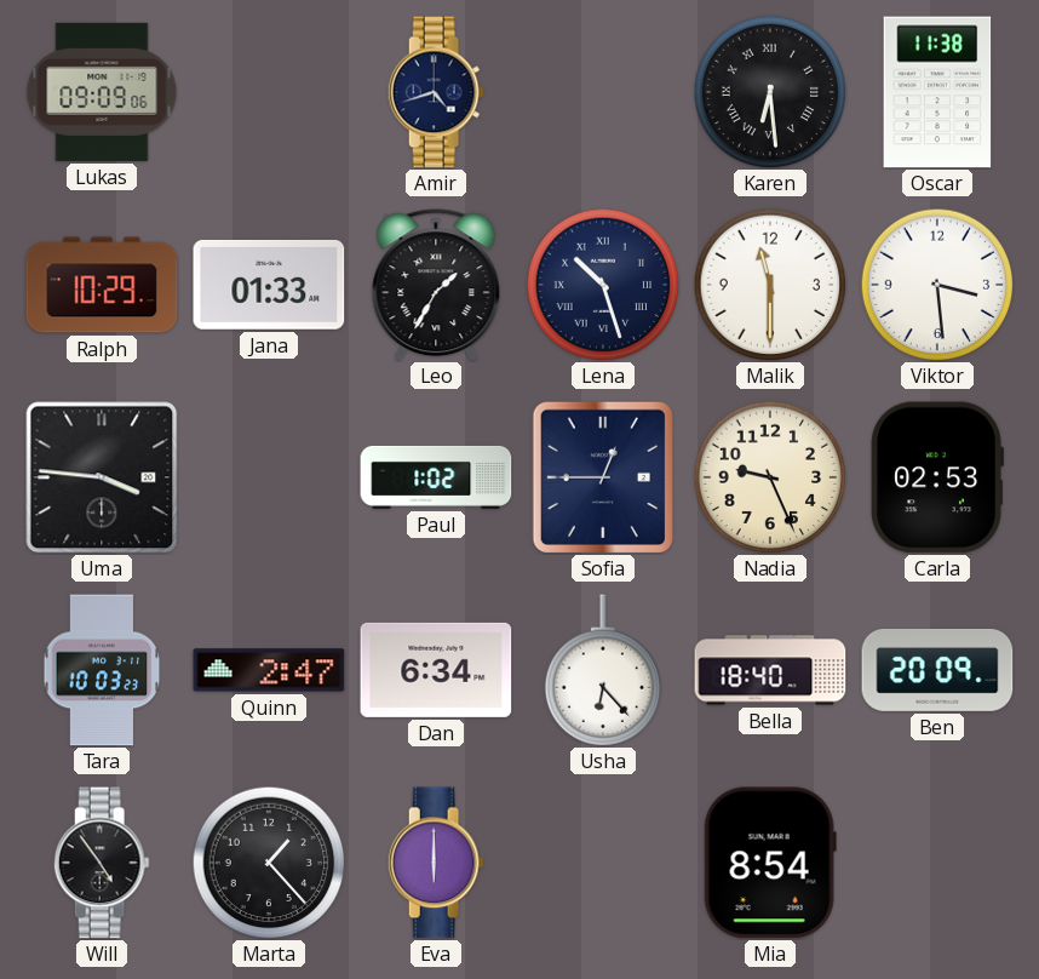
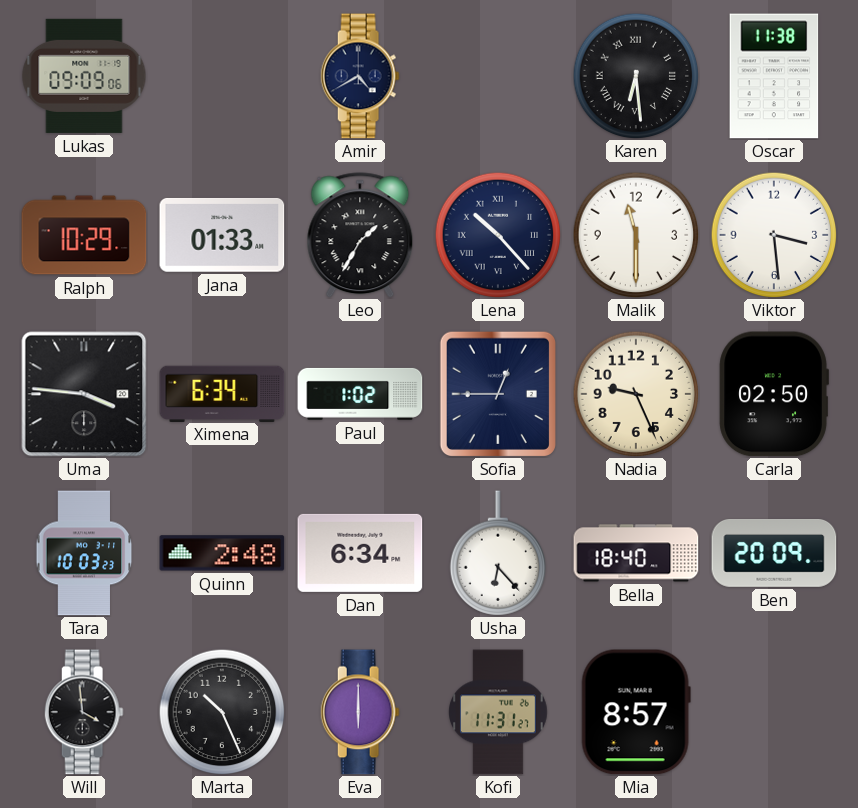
Amir: 4:42 -> 4:40 (360, 76)
Lena: 10:27 -> 10:23 (498, 235)
Ximena: none -> 6:34 (222, 393)
Carla: 02:53 -> 02:50 (774, 394)
Quinn: 2:47 -> 2:48 (222, 553)
Will: 4:54 -> 3:59 (84, 712)
Marta: 1:23 -> 10:26 (222, 712)
Kofi: none -> 11:31 (499, 712)
Mia: 8:54 -> 8:57 (636, 712)
